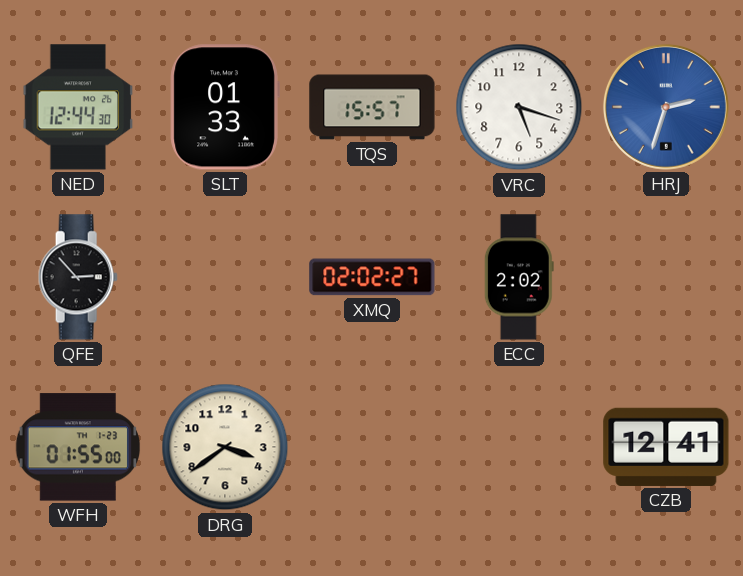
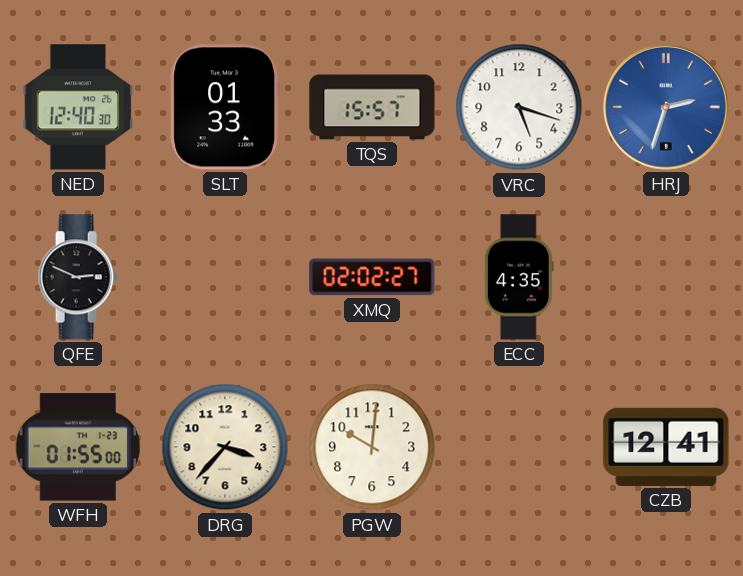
NED: 12:44 -> 12:40 (78, 107)
QFE: 2:53 -> 2:49 (78, 277)
ECC: 2:02 -> 4:35 (519, 277)
DRG: 3:39 -> 3:37 (225, 447)
PGW: none -> 10:01 (372, 447)
